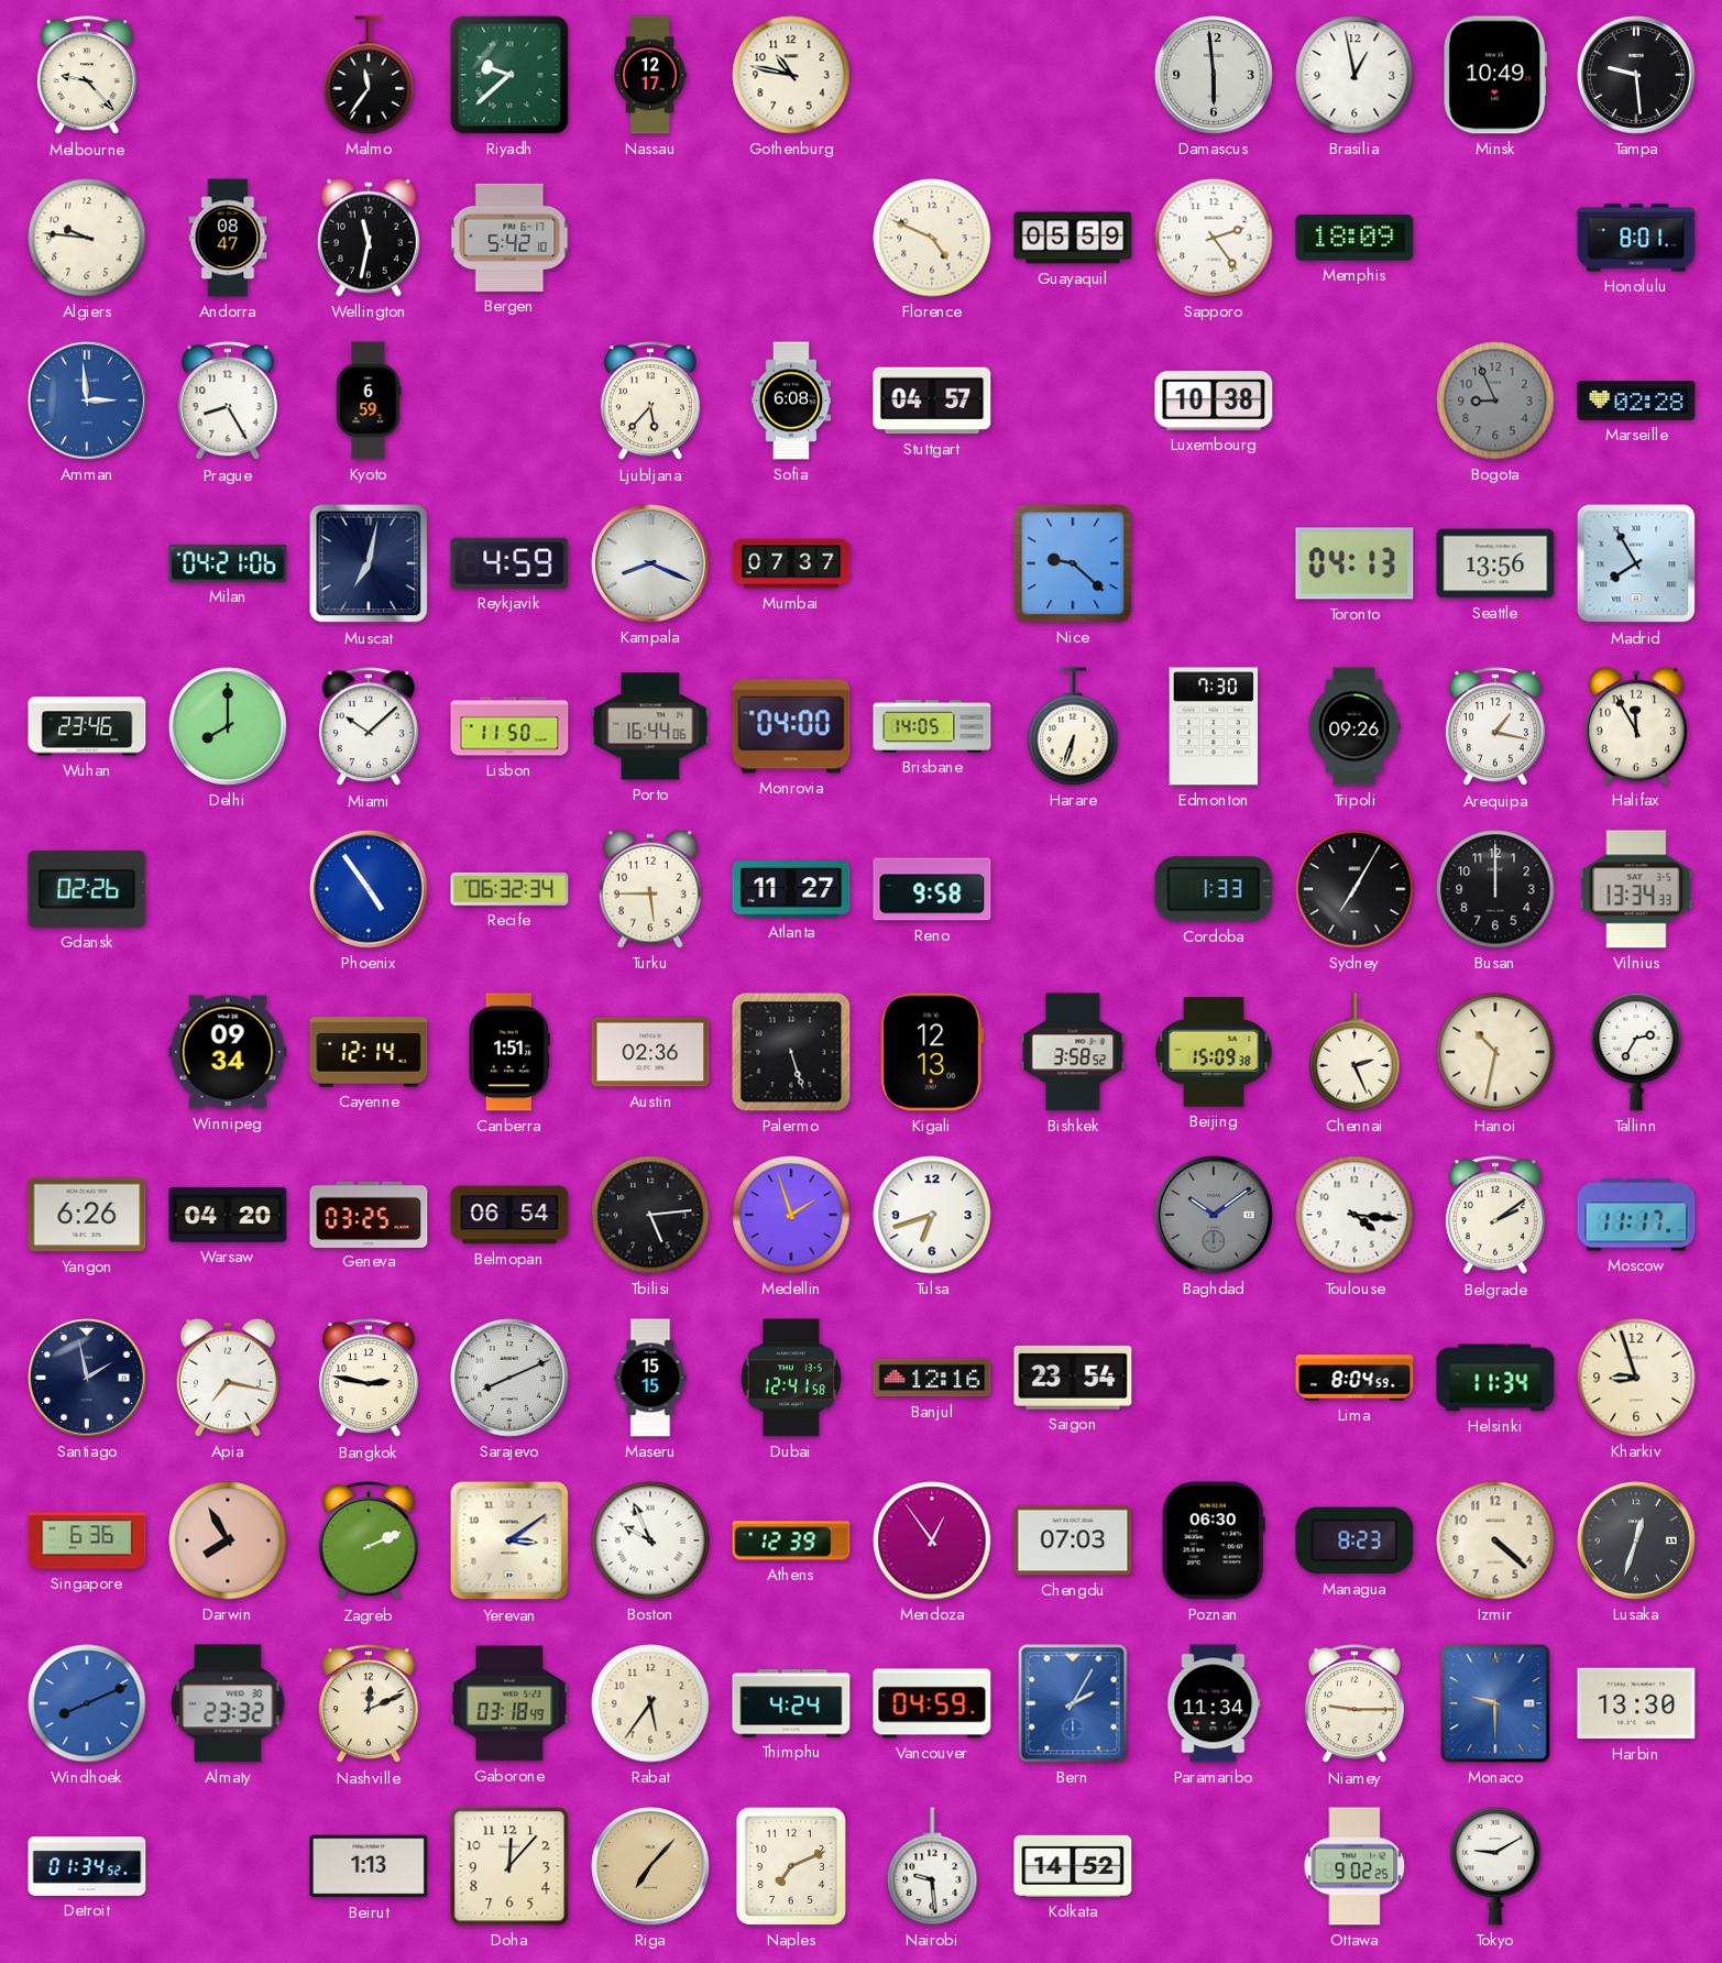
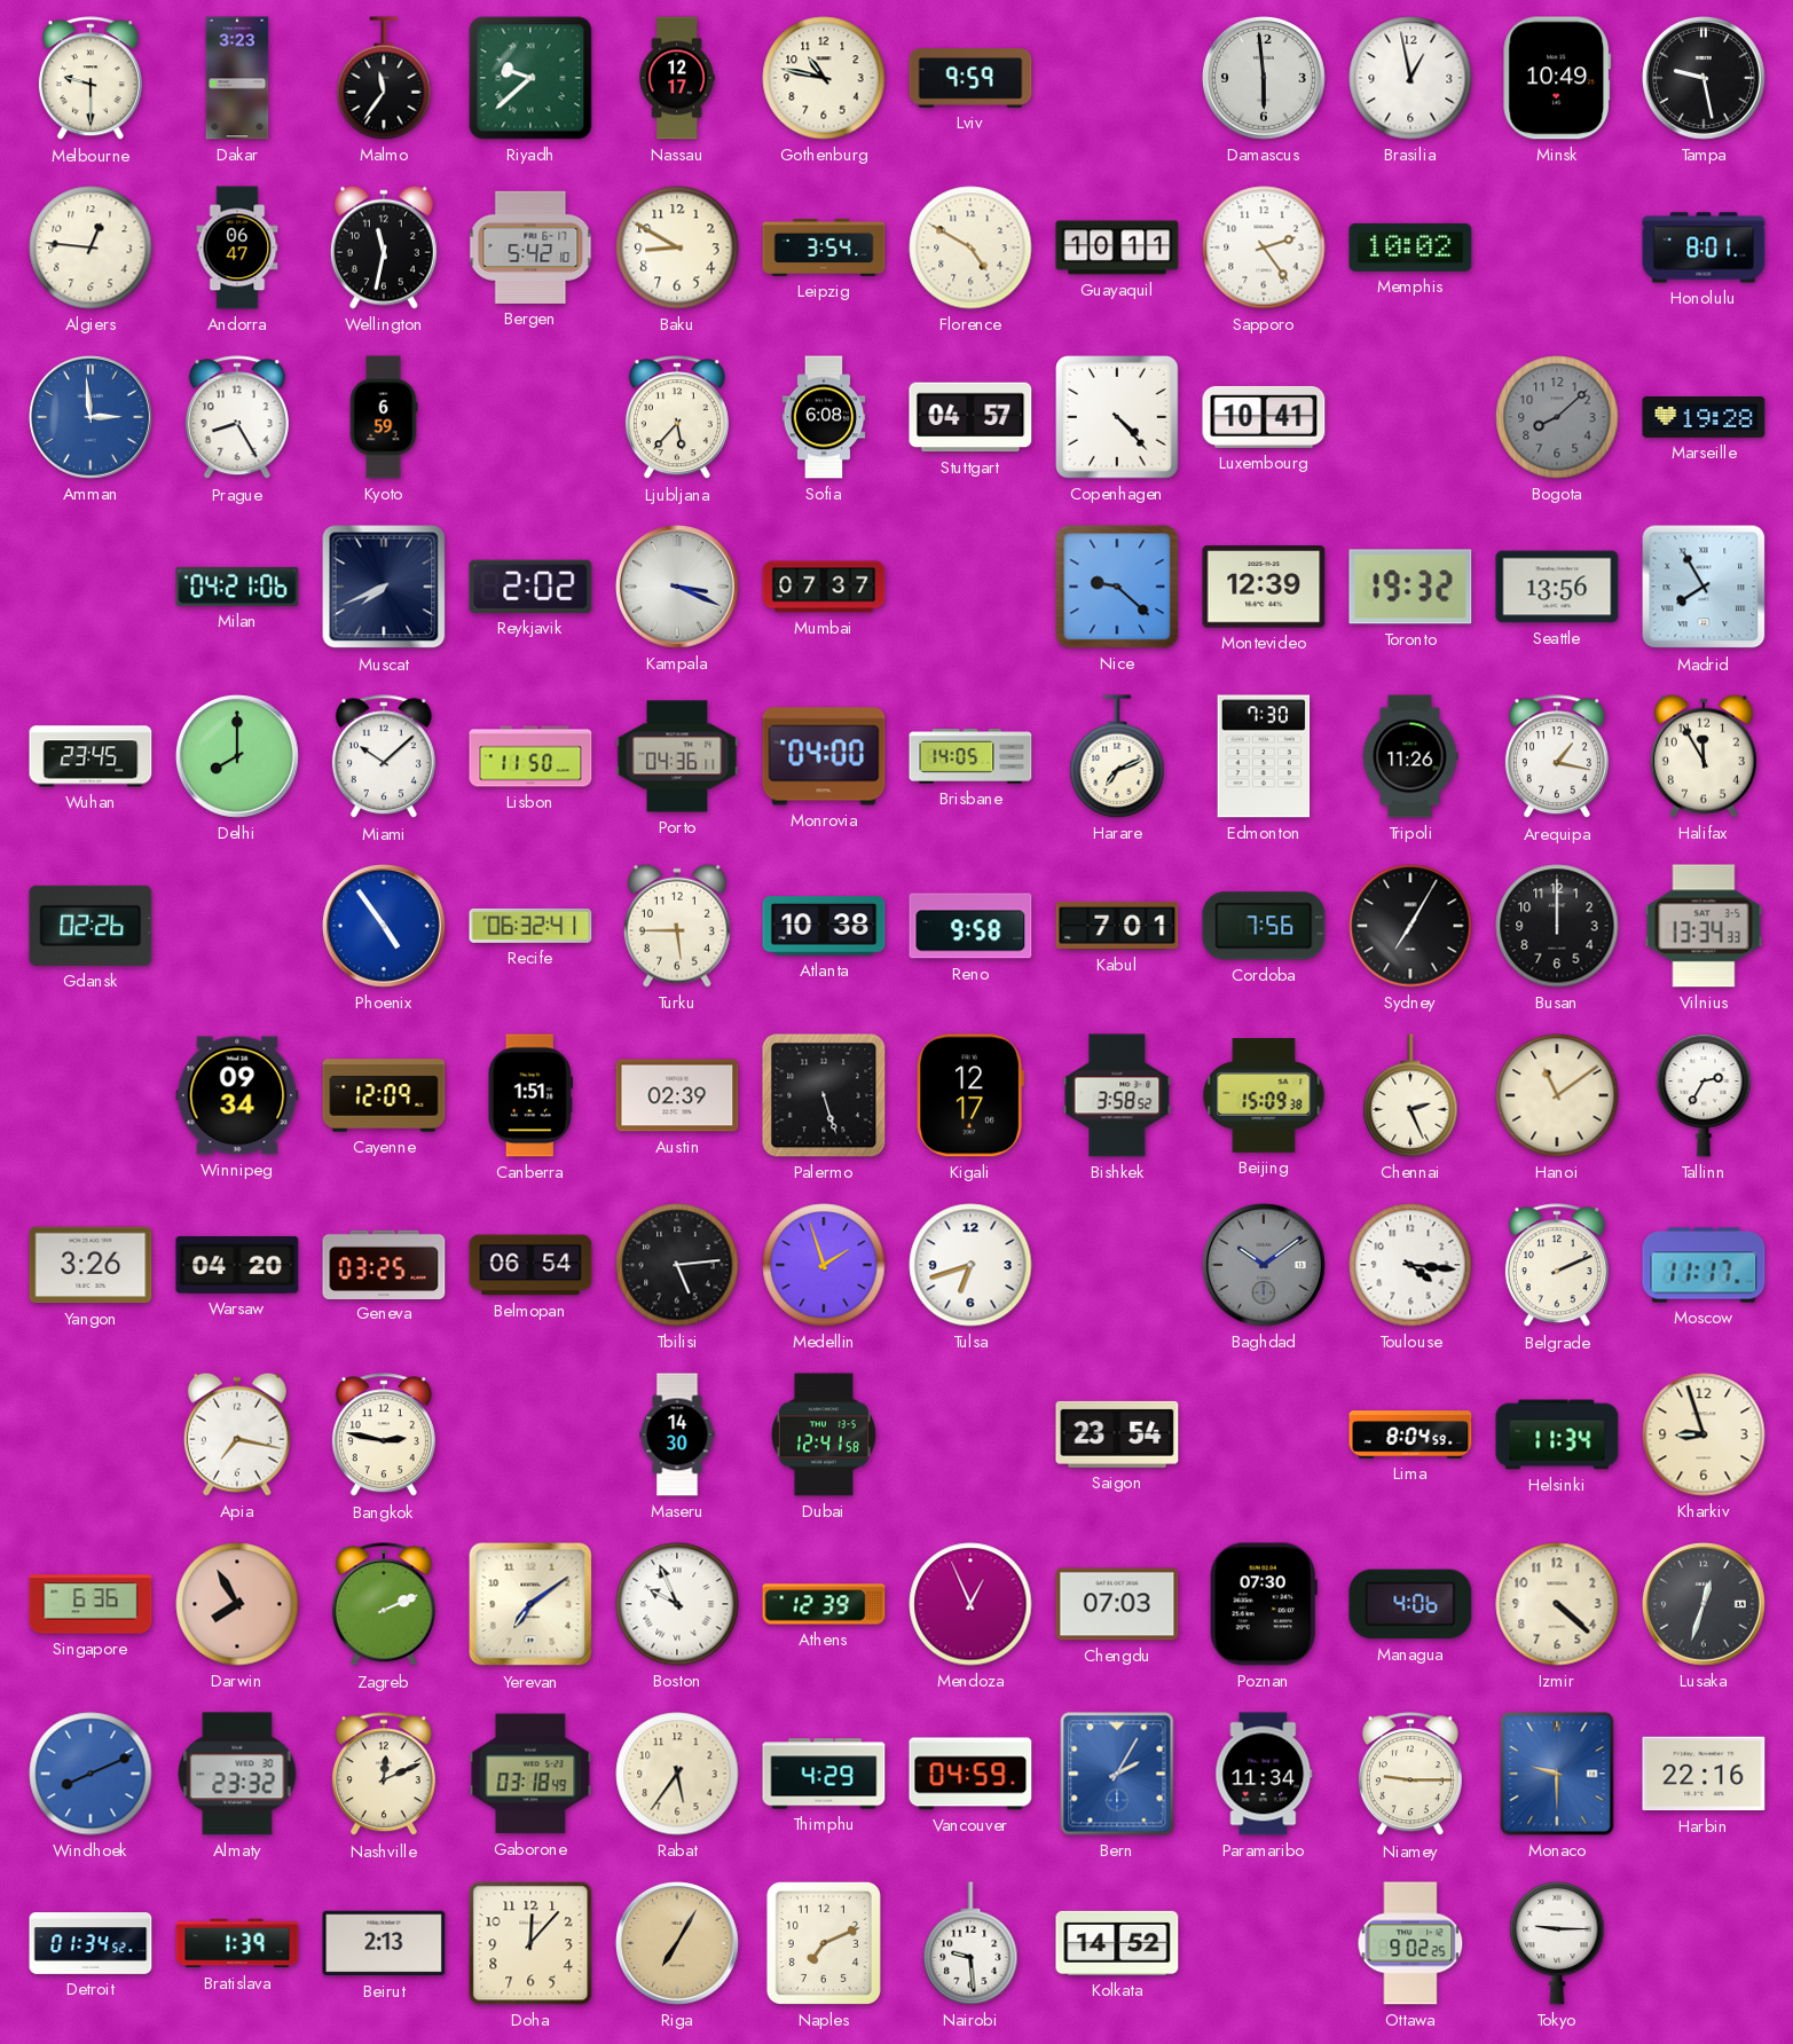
Melbourne: 9:23 -> 9:30 (91, 79)
Dakar: none -> 3:23 (237, 78)
Lviv: none -> 9:59 (970, 78)
Tampa: 9:29 -> 9:28 (1704, 78)
Algiers: 9:46 -> 12:46 (91, 247)
Andorra: 08:47 -> 06:47 (237, 247)
Baku: none -> 8:50 (677, 247)
Leipzig: none -> 3:54 (824, 247)
Florence: 4:49 -> 4:50 (970, 247)
Guayaquil: 05:59 -> 10:11 (1117, 247)
Memphis: 18:09 -> 10:02 (1410, 247)
Copenhagen: none -> 4:23 (1118, 418)
Luxembourg: 10:38 -> 10:41 (1264, 417)
Bogota: 8:56 -> 8:08 (1557, 417)
Marseille: 02:28 -> 19:28 (1704, 418)
Muscat: 7:02 -> 7:41 (384, 587)
Reykjavik: 4:59 -> 2:02 (530, 587)
Kampala: 8:19 -> 3:19 (677, 587)
Montevideo: none -> 12:39 (1264, 587)
Toronto: 04:13 -> 19:32 (1410, 587)
Wuhan: 23:46 -> 23:45 (91, 756)
Porto: 16:44 -> 04:36 (677, 756)
Harare: 6:33 -> 7:11 (1117, 756)
Tripoli: 09:26 -> 11:26 (1410, 756)
Recife: 06:32:34 -> 06:32:41 (530, 926)
Atlanta: 11:27 -> 10:38 (824, 926)
Kabul: none -> 7:01 (1117, 926)
Cordoba: 1:33 -> 7:56 (1264, 926)
Cayenne: 12:14 -> 12:09 (384, 1095)
Austin: 02:36 -> 02:39 (677, 1095)
Kigali: 12:13 -> 12:17 (969, 1095)
Hanoi: 10:32 -> 11:09 (1557, 1095)
Yangon: 6:26 -> 3:26 (91, 1265)
Belgrade: 2:09 -> 2:11 (1557, 1266)
Santiago: 1:58 -> none (87, 1378)
Sarajevo: 8:11 -> none (509, 1378)
Maseru: 15:15 -> 14:30 (677, 1434)
Banjul: 12:16 -> none (932, 1378)
Yerevan: 3:09 -> 7:09 (530, 1604)
Mendoza: 12:54 -> 12:56 (970, 1604)
Poznan: 06:30 -> 07:30 (1264, 1604)
Managua: 8:23 -> 4:06 (1410, 1604)
Thimphu: 4:24 -> 4:29 (824, 1774)
Harbin: 13:30 -> 22:16 (1704, 1774)
Bratislava: none -> 1:39 (237, 1943)
Beirut: 1:13 -> 2:13 (384, 1943)
Riga: 7:07 -> 7:05 (677, 1943)
Tokyo: 9:10 -> 9:15 (1557, 1943)
